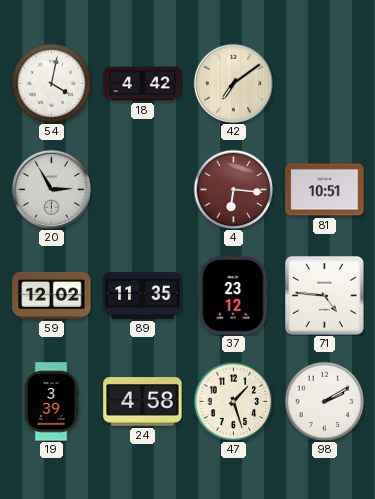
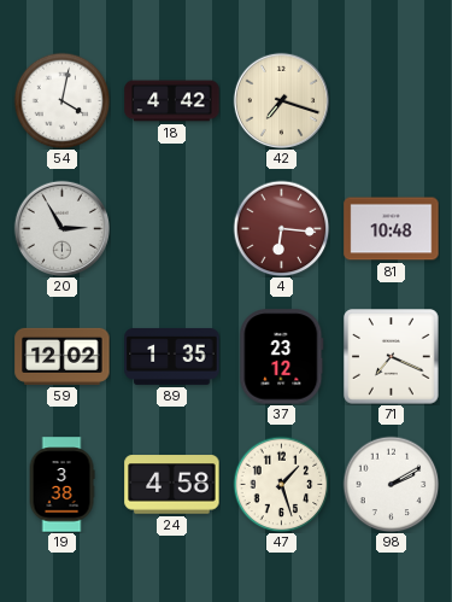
42: 7:09 -> 7:18 (281, 100)
81: 10:51 -> 10:48 (392, 229)
89: 11:35 -> 1:35 (172, 356)
71: 4:46 -> 7:19 (392, 357)
19: 3:39 -> 3:38 (61, 485)
